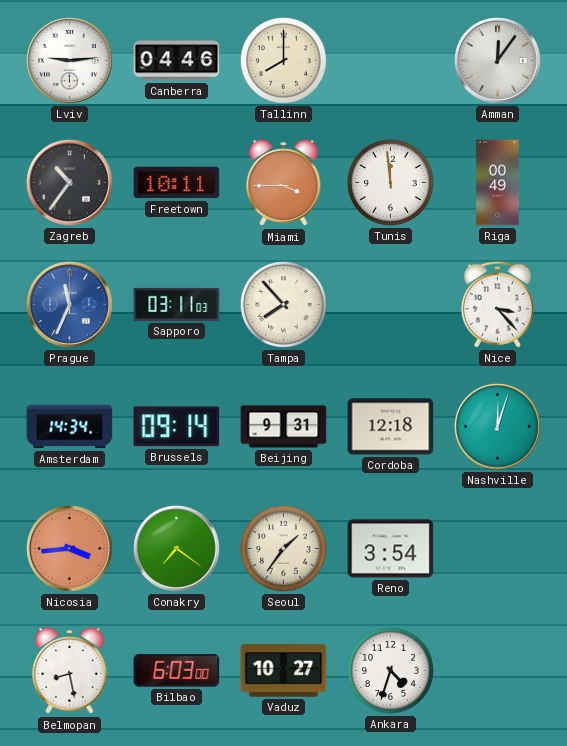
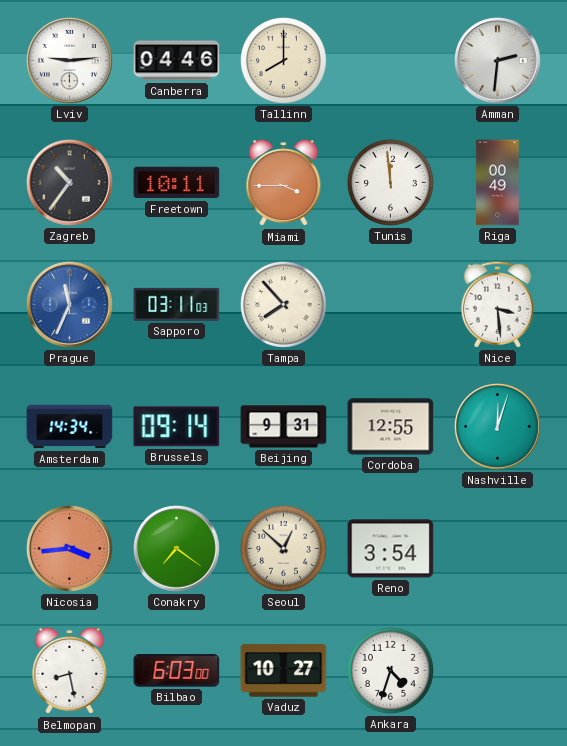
Amman: 12:06 -> 2:31 (497, 60)
Nice: 3:23 -> 3:29 (497, 304)
Cordoba: 12:18 -> 12:55 (391, 427)
Seoul: 1:36 -> 12:52 (283, 548)
